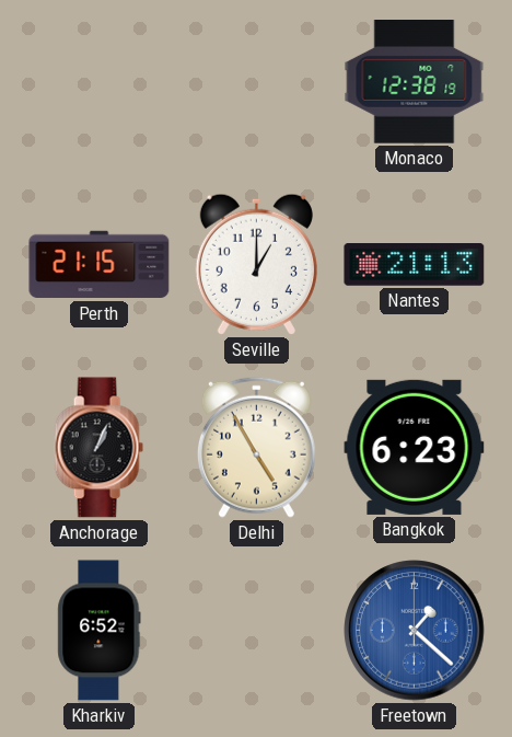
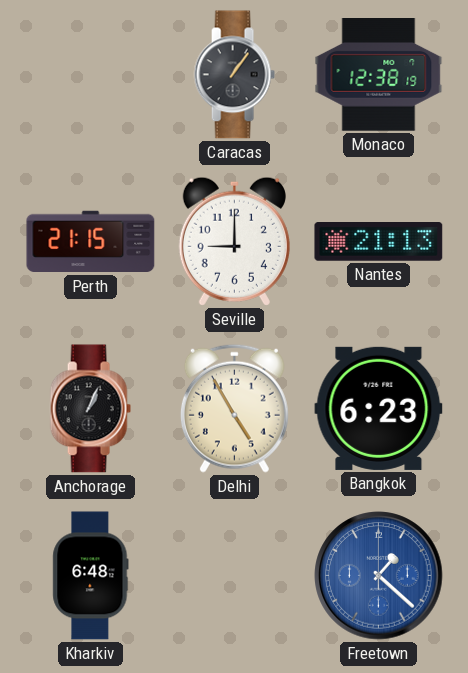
Caracas: none -> 1:06 (234, 75)
Seville: 1:00 -> 9:00 (234, 241)
Kharkiv: 6:52 -> 6:48 (91, 576)
